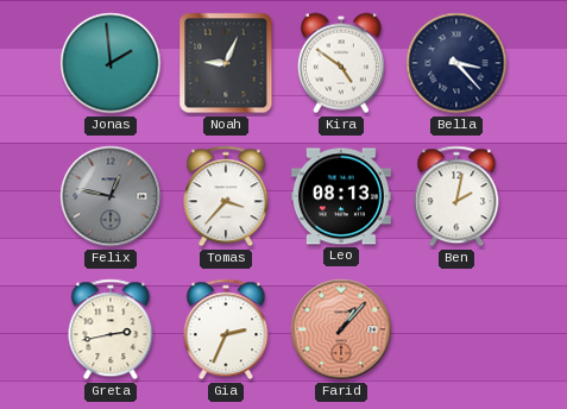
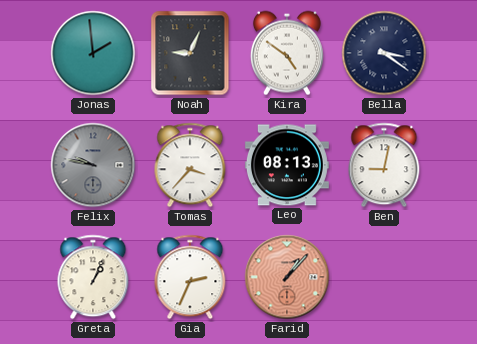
Bella: 3:23 -> 3:21 (384, 53)
Felix: 12:47 -> 9:47 (93, 165)
Ben: 2:02 -> 9:02 (384, 165)
Greta: 2:43 -> 1:04 (93, 277)
